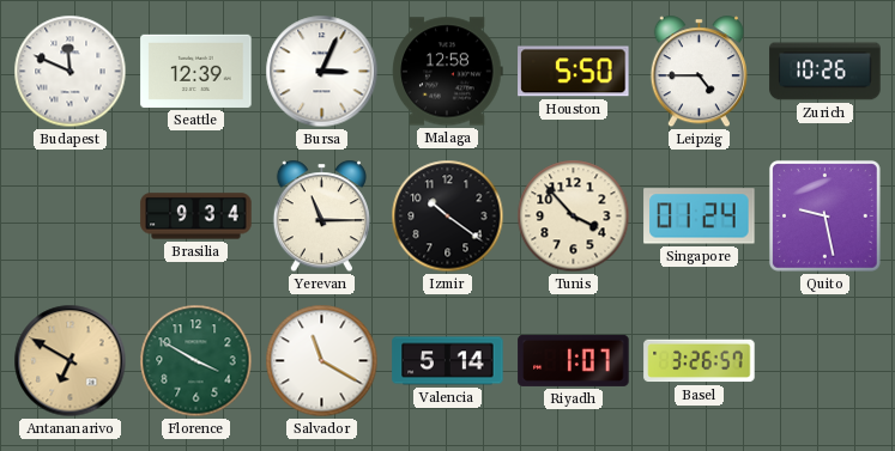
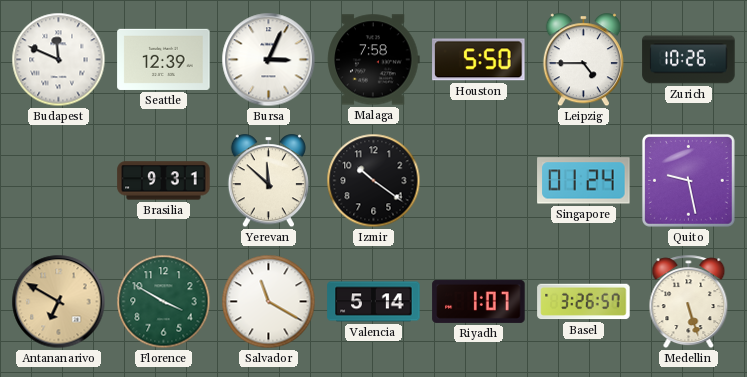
Malaga: 12:58 -> 7:58 (374, 60)
Brasilia: 9:34 -> 9:31 (164, 181)
Yerevan: 11:15 -> 11:52 (268, 181)
Tunis: 3:53 -> none (574, 217)
Medellin: none -> 5:27 (689, 302)
